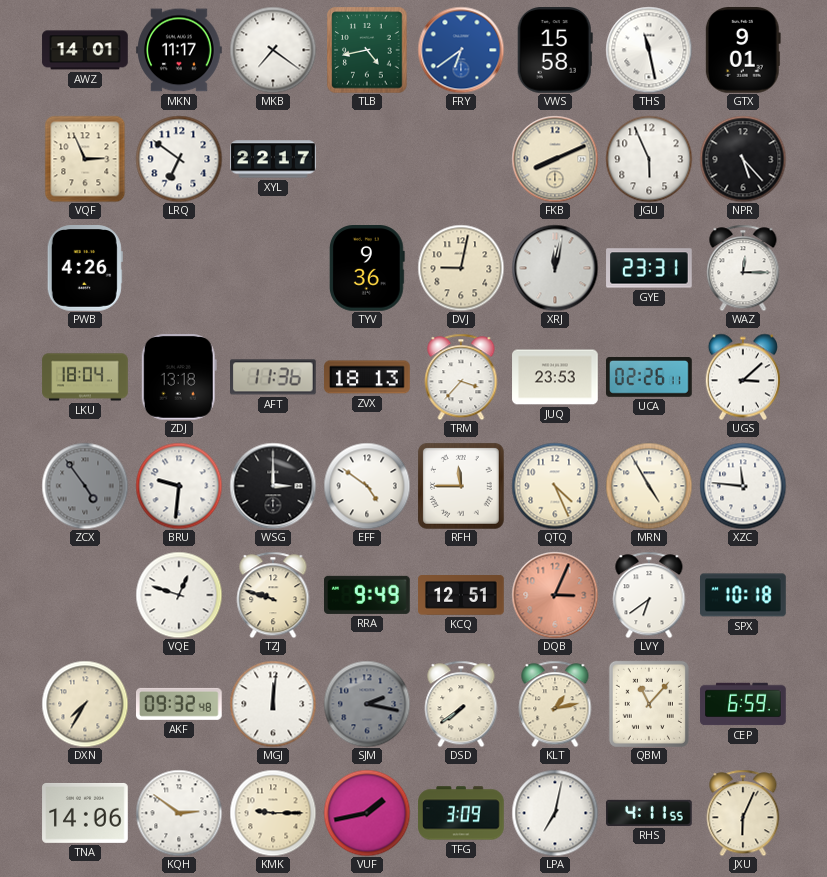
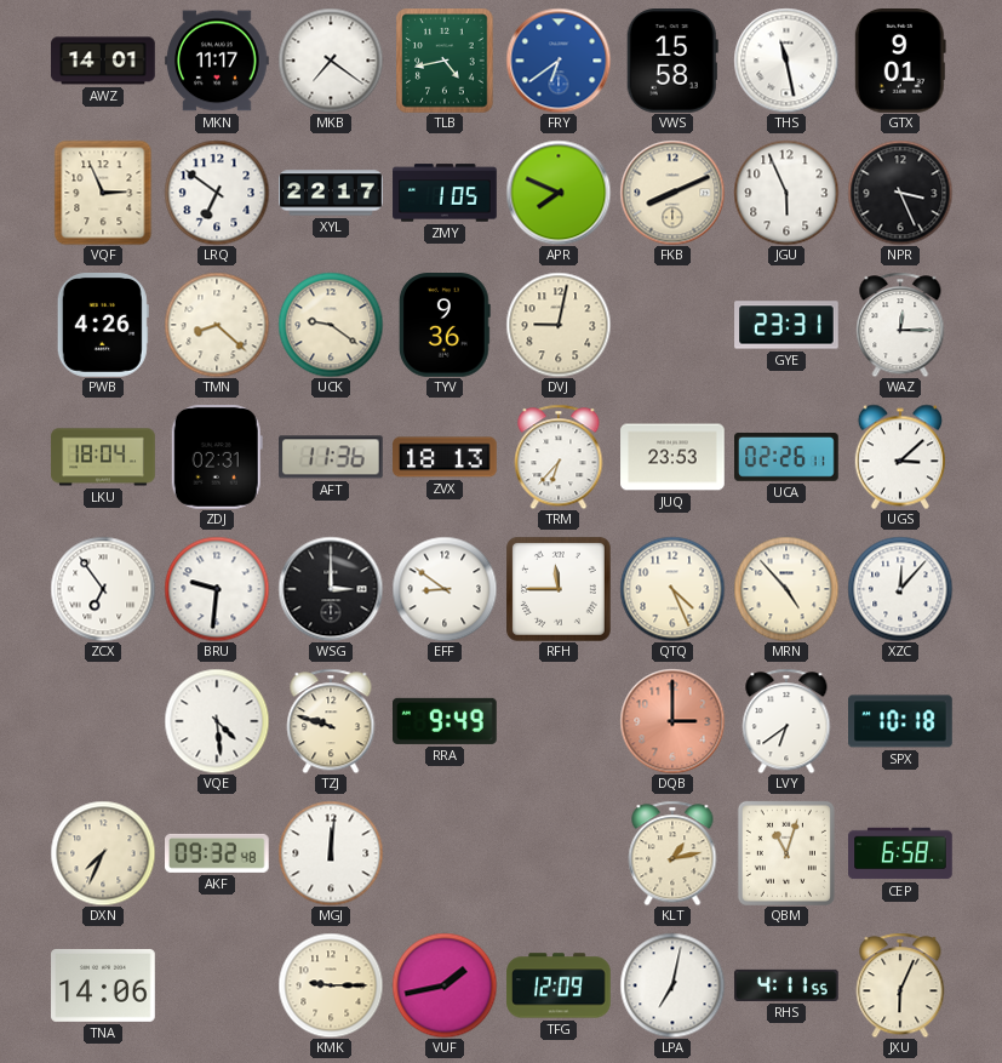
ZMY: none -> 1:05 (445, 193)
APR: none -> 7:49 (559, 193)
NPR: 5:23 -> 3:26 (900, 193)
TMN: none -> 8:22 (217, 325)
UCK: none -> 9:21 (331, 325)
XRJ: 12:02 -> none (555, 268)
ZDJ: 13:18 -> 02:31 (217, 458)
TRM: 3:37 -> 6:37 (559, 457)
ZCX: 4:54 -> 6:54 (103, 589)
ZCX dial: grey -> white (103, 589)
EFF: 4:51 -> 8:51 (445, 589)
MRN: 4:55 -> 4:53 (786, 589)
XZC: 11:46 -> 12:07 (900, 589)
VQE: 12:48 -> 4:29 (217, 721)
KCQ: 12:51 -> none (461, 596)
DQB: 3:04 -> 3:00 (672, 721)
DXN: 7:35 -> 7:34 (103, 853)
SJM: 2:17 -> none (367, 704)
DSD: 7:39 -> none (461, 704)
QBM: 11:07 -> 11:03 (786, 853)
CEP: 6:59 -> 6:58 (900, 853)
KQH: 2:51 -> none (179, 813)
TFG: 3:09 -> 12:09 (559, 985)
